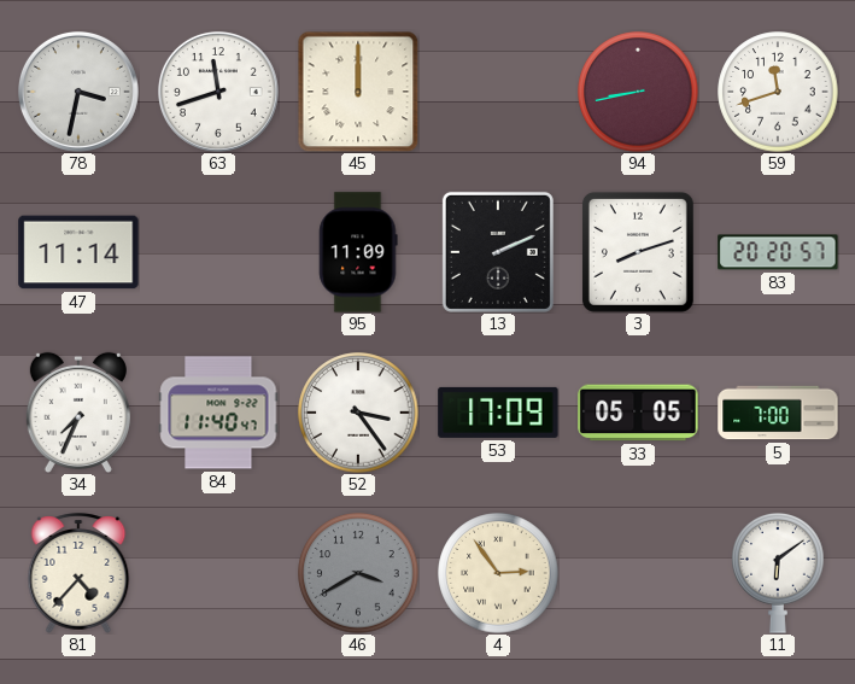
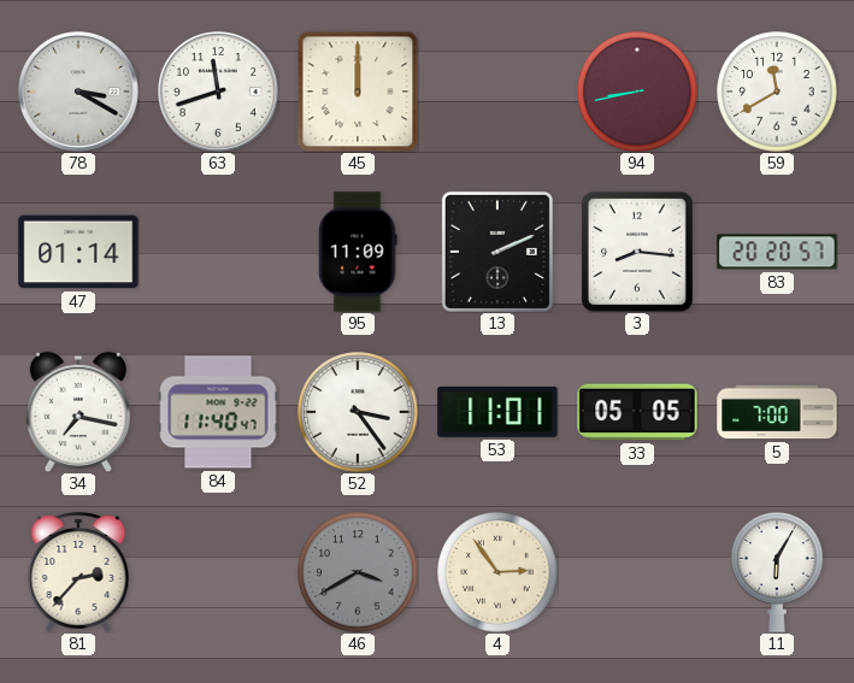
78: 3:32 -> 3:20 (78, 92)
59: 11:42 -> 11:40 (777, 92)
47: 11:14 -> 01:14 (78, 252)
3: 8:12 -> 8:16 (637, 252)
34: 7:34 -> 7:17 (78, 412)
53: 17:09 -> 11:01 (497, 412)
81: 4:37 -> 2:37 (78, 572)
11: 6:09 -> 6:05 (777, 572)
